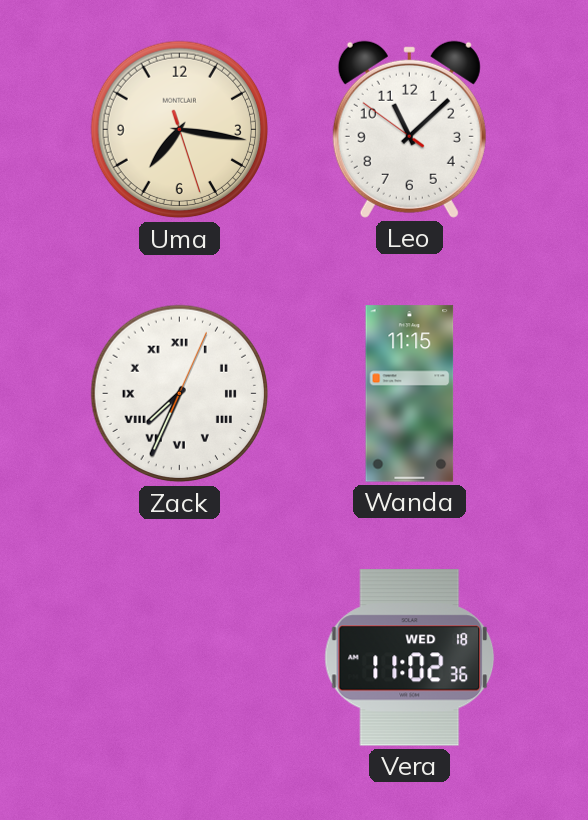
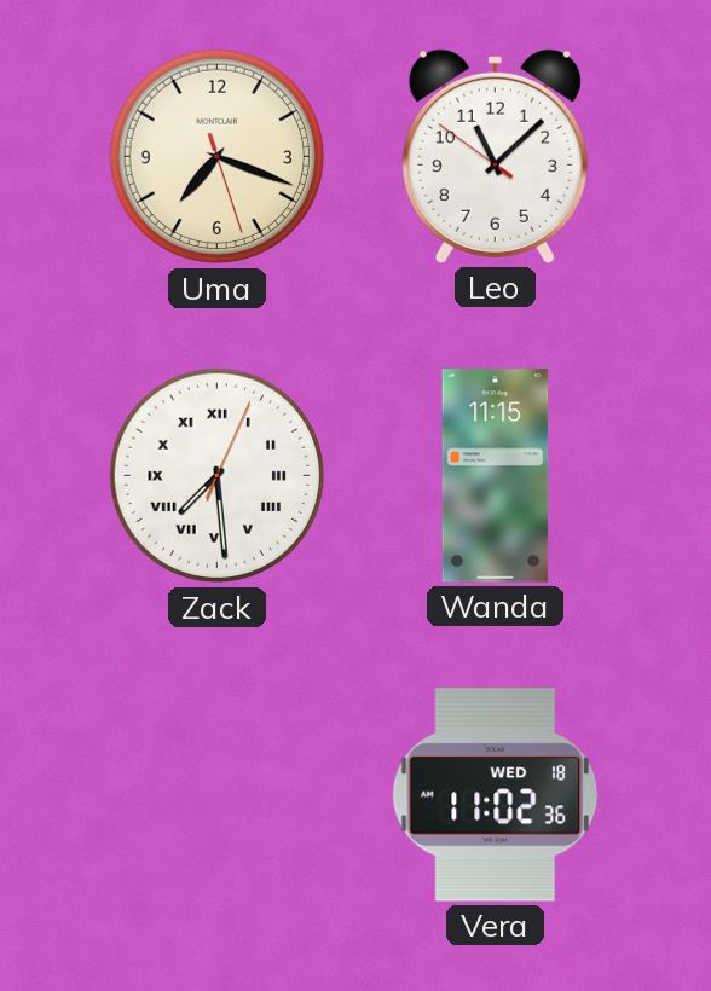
Uma: 7:16 -> 7:18 (218, 157)
Zack: 7:34 -> 7:29 (218, 476)
